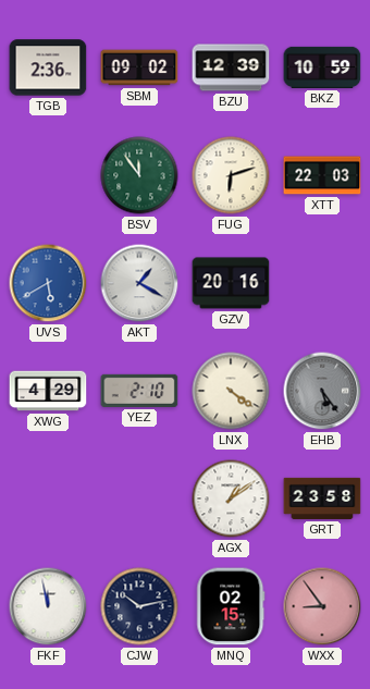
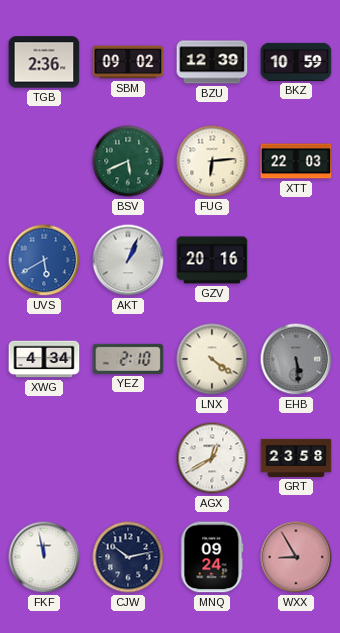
BSV: 11:54 -> 5:41 (128, 161)
FUG: 6:12 -> 6:14 (212, 161)
AKT: 1:20 -> 1:04 (128, 260)
XWG: 4:29 -> 4:34 (44, 359)
EHB: 5:24 -> 5:29 (296, 359)
AGX: 1:09 -> 12:40 (212, 458)
MNQ: 02:15 -> 09:24 (212, 557)
WXX: 8:54 -> 8:55 (296, 557)
